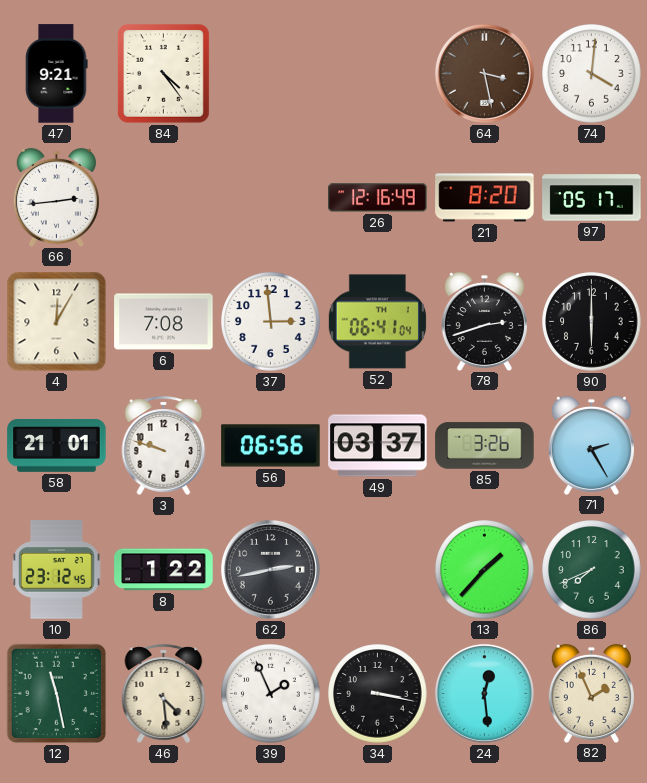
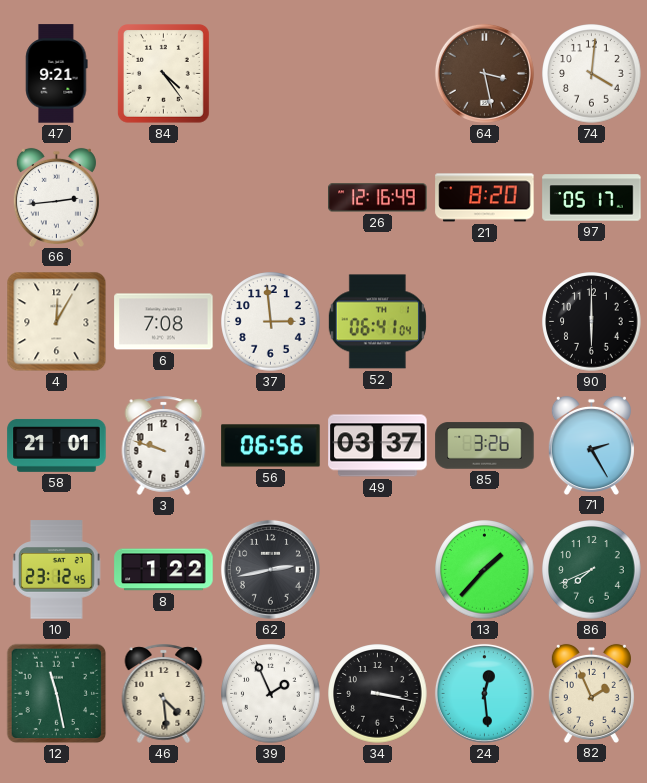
78: 2:42 -> none (484, 321)
